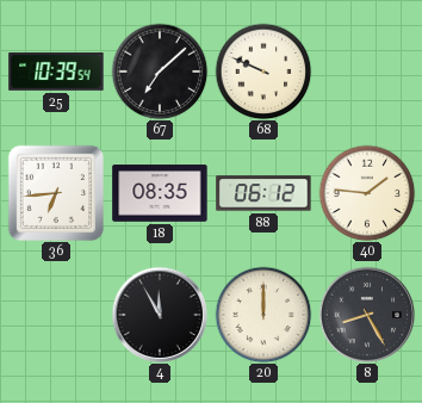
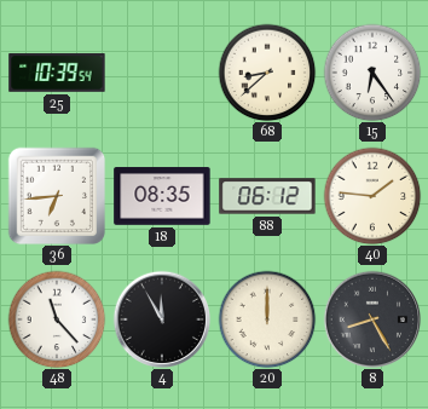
67: 7:08 -> none (160, 72)
68: 9:49 -> 8:38 (267, 73)
15: none -> 6:24 (372, 73)
48: none -> 11:23 (57, 319)
